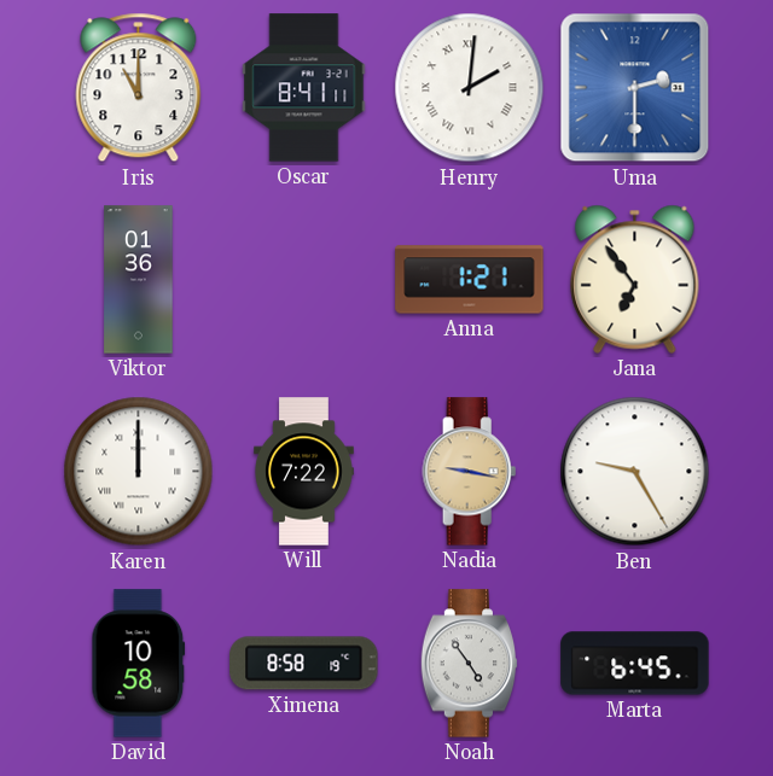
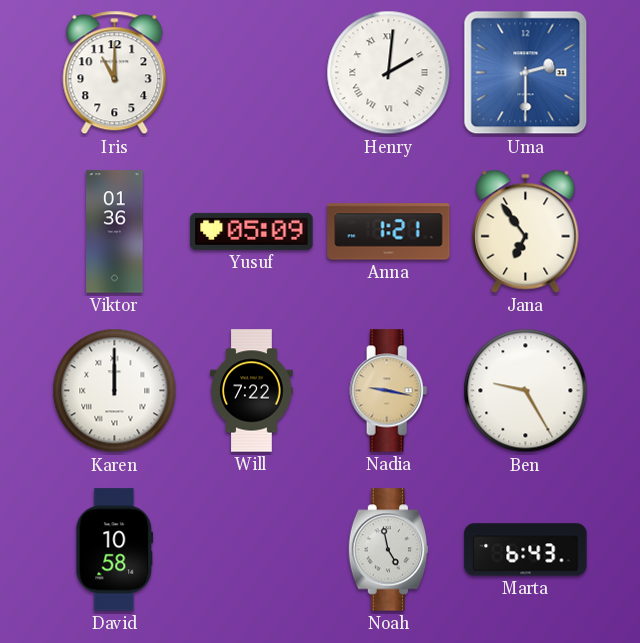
Oscar: 8:41 -> none (304, 88)
Yusuf: none -> 05:09 (252, 231)
Ximena: 8:58 -> none (304, 664)
Noah: 4:54 -> 4:58 (389, 550)
Marta: 6:45 -> 6:43 (526, 550)
